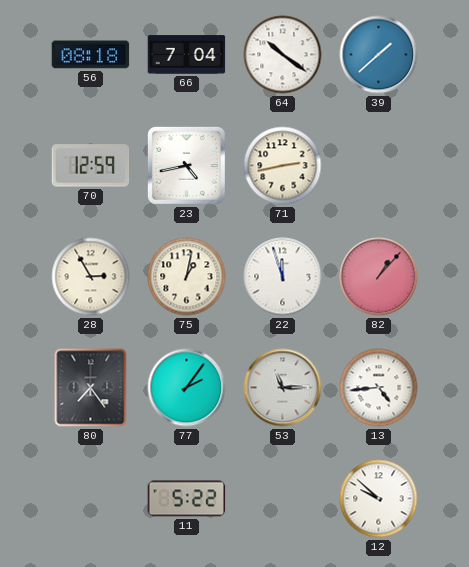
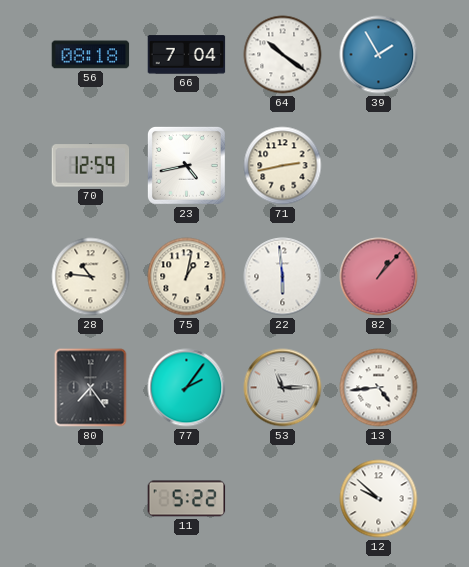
39: 1:38 -> 1:55 (379, 55)
28: 2:55 -> 10:46 (91, 277)
22: 11:57 -> 5:59 (283, 277)
